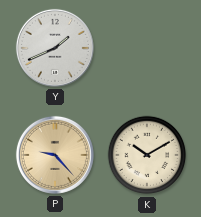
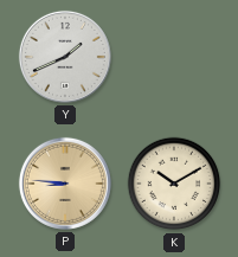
P: 9:23 -> 8:46 (65, 184)
